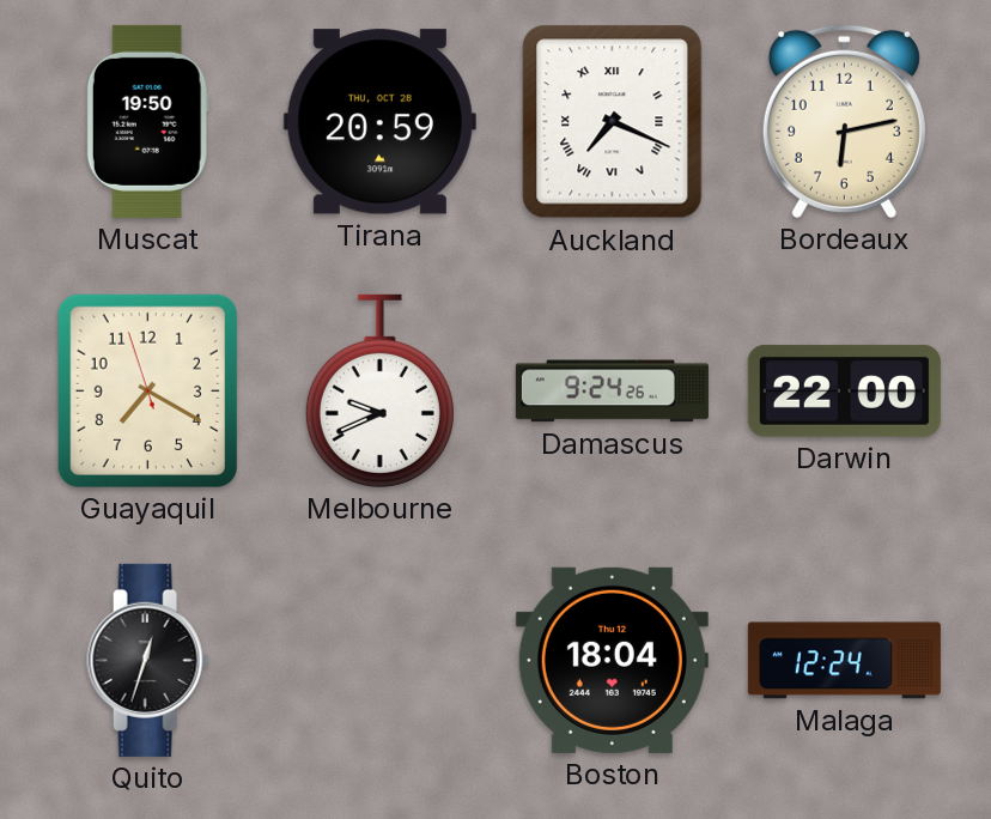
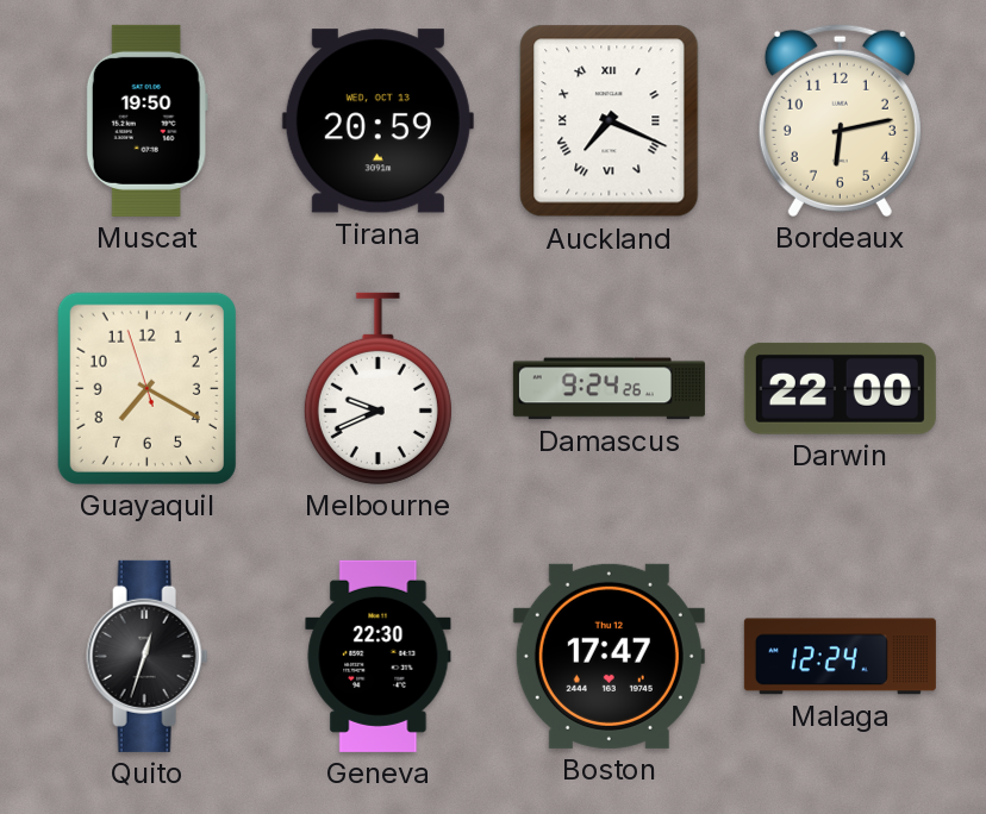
Tirana date: THU, OCT 28 -> WED, OCT 13 (377, 121)
Geneva: none -> 22:30 (379, 656)
Boston: 18:04 -> 17:47 (609, 656)
